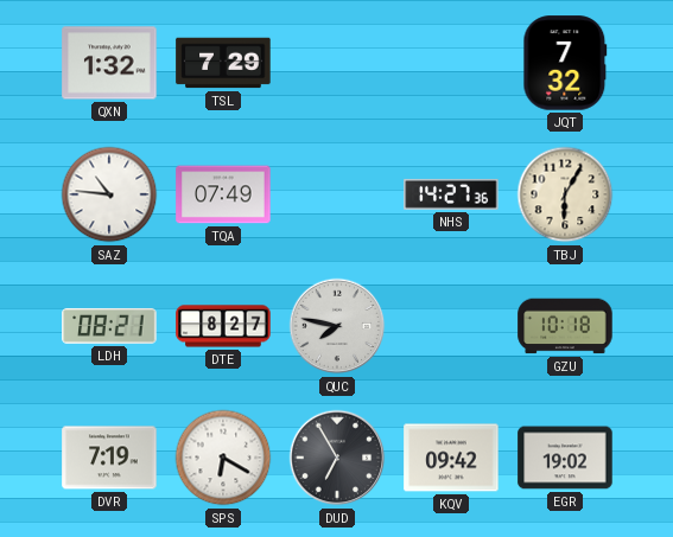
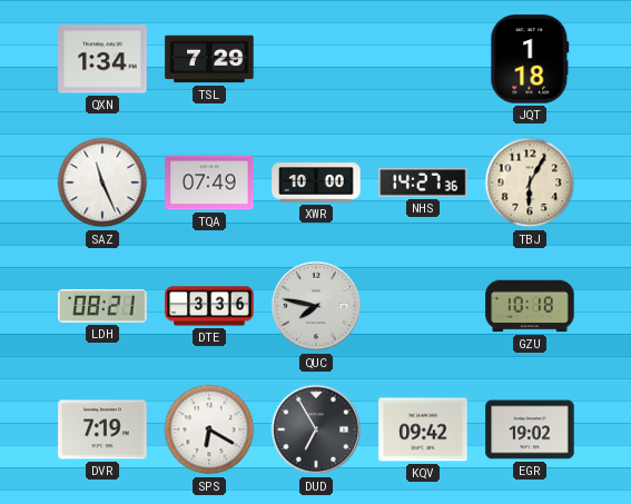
QXN: 1:32 -> 1:34 (102, 59)
JQT: 7:32 -> 1:18 (530, 59)
SAZ: 10:46 -> 11:26 (102, 182)
XWR: none -> 10:00 (316, 182)
DTE: 8:27 -> 3:36 (209, 306)
